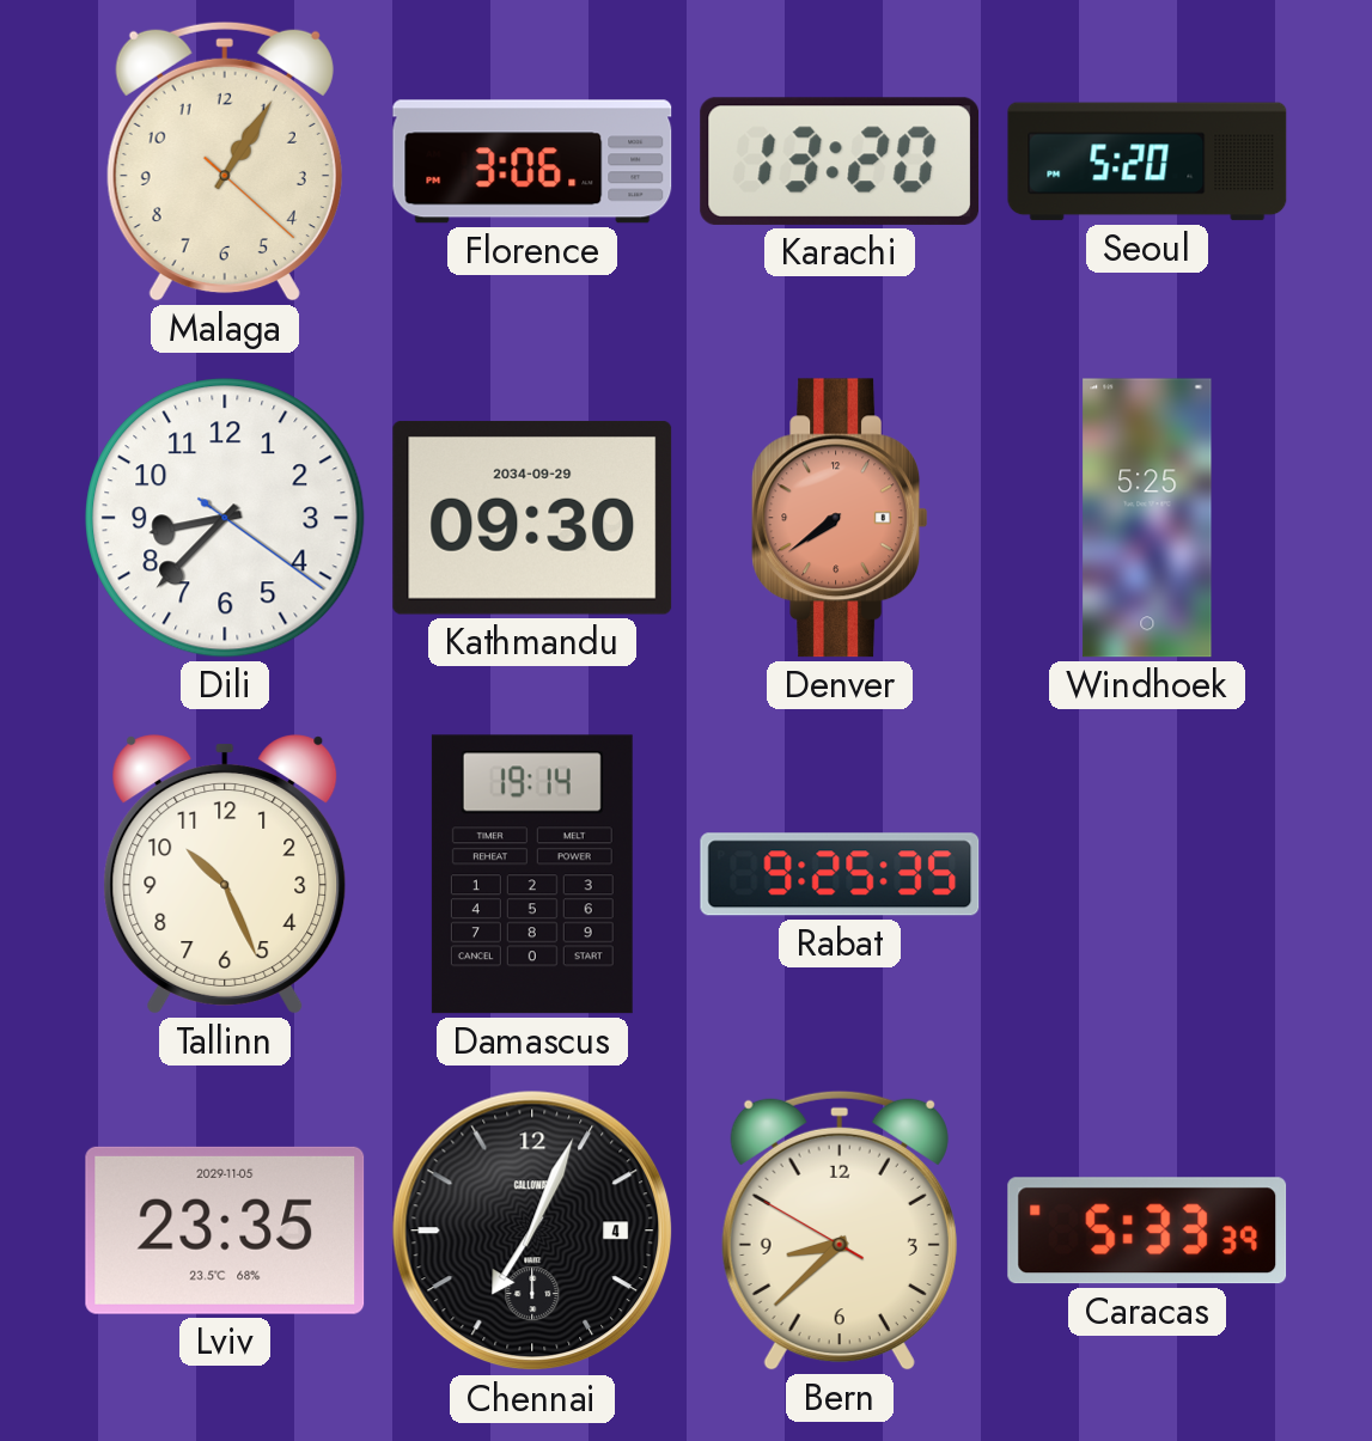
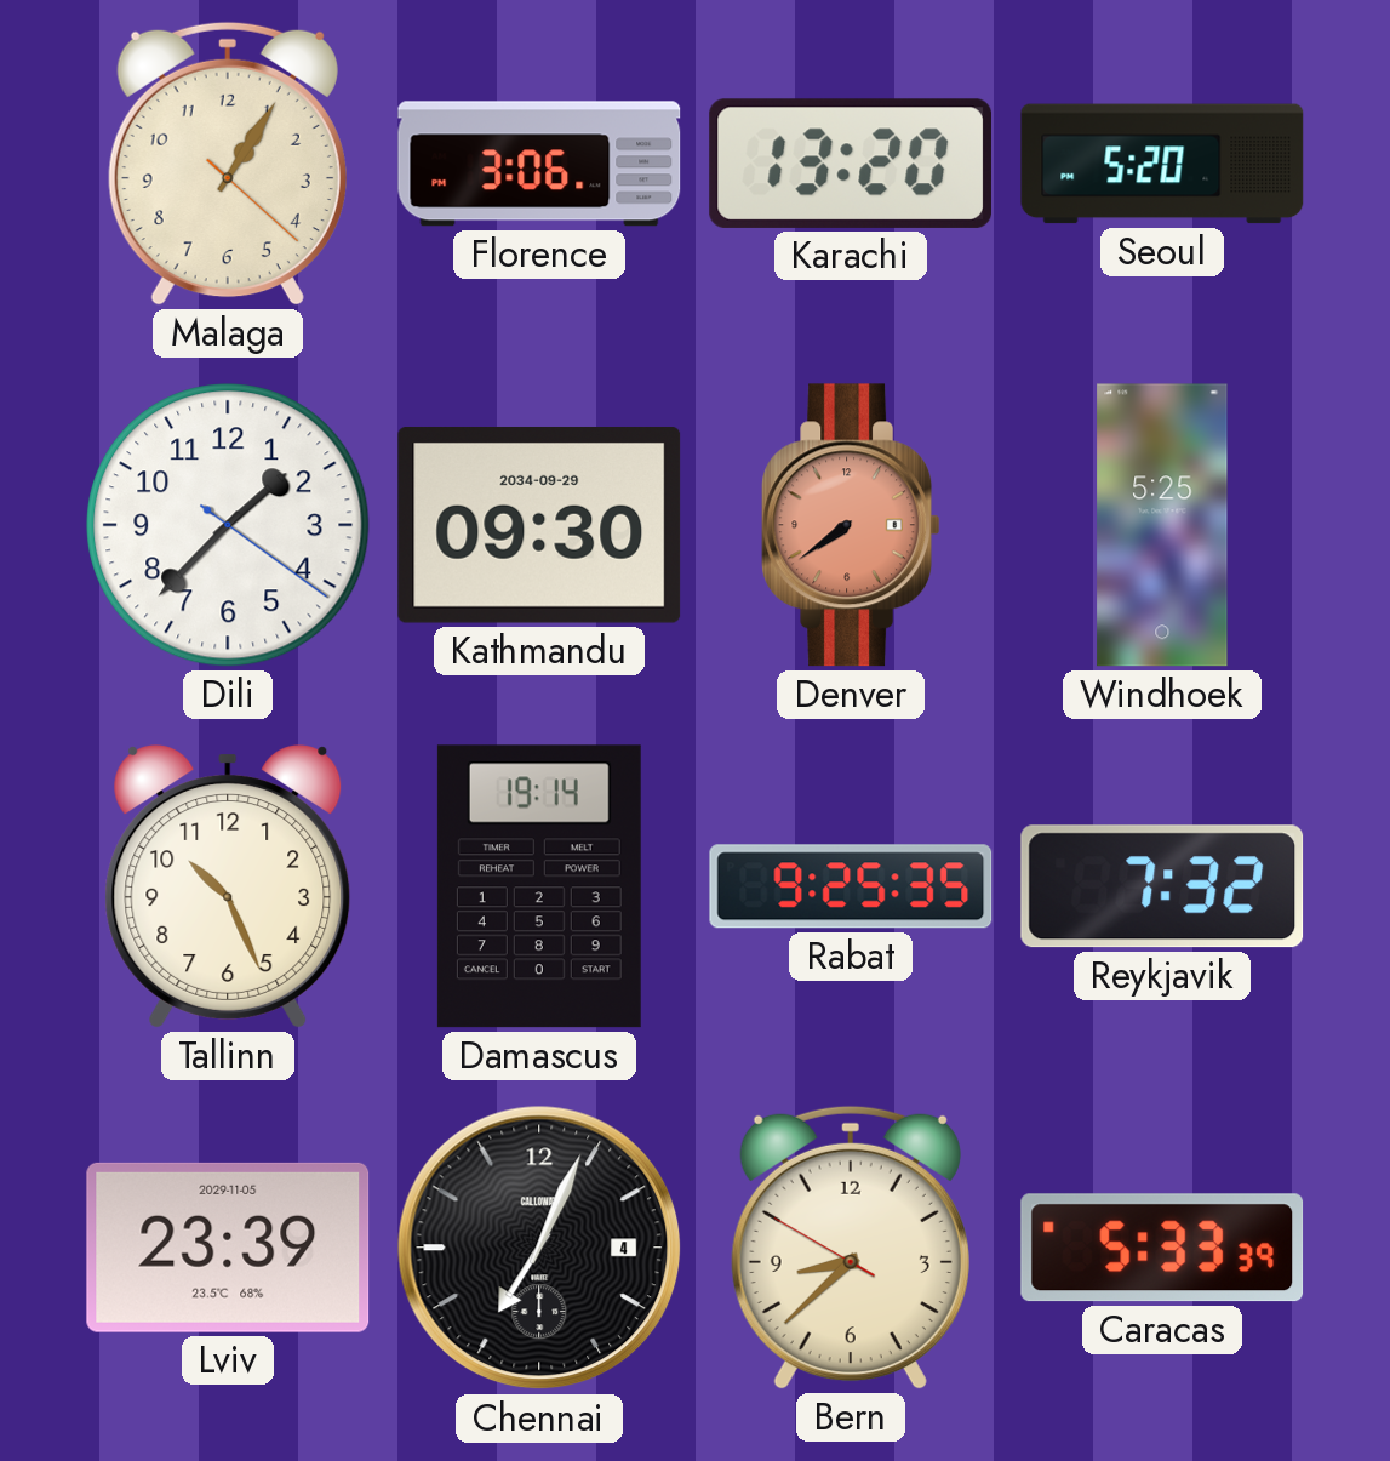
Dili: 8:37 -> 1:37 (228, 525)
Reykjavik: none -> 7:32 (1162, 886)
Lviv: 23:35 -> 23:39 (228, 1248)
